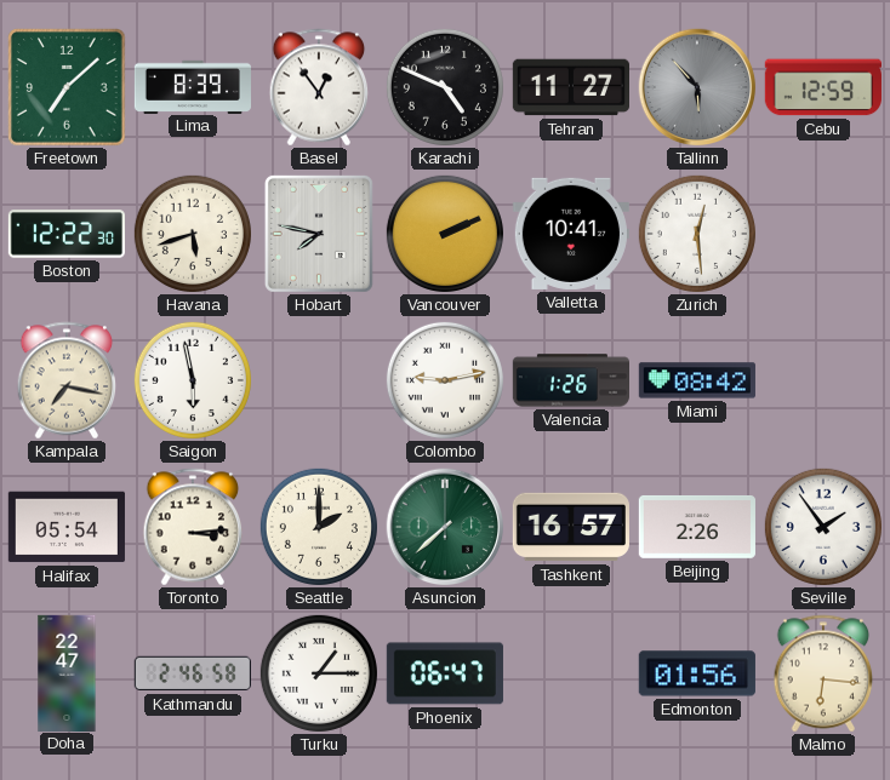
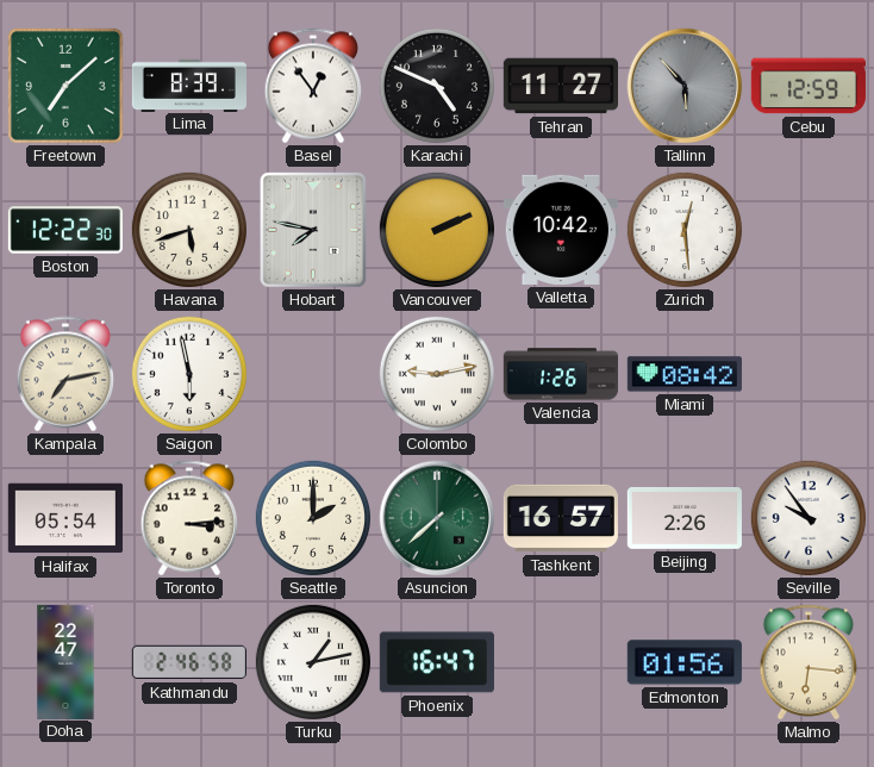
Valletta: 10:41 -> 10:42 (561, 230)
Kampala: 7:17 -> 7:13 (65, 374)
Seville: 1:54 -> 9:54 (809, 518)
Turku: 1:15 -> 1:13 (313, 662)
Phoenix: 06:47 -> 16:47 (437, 662)
